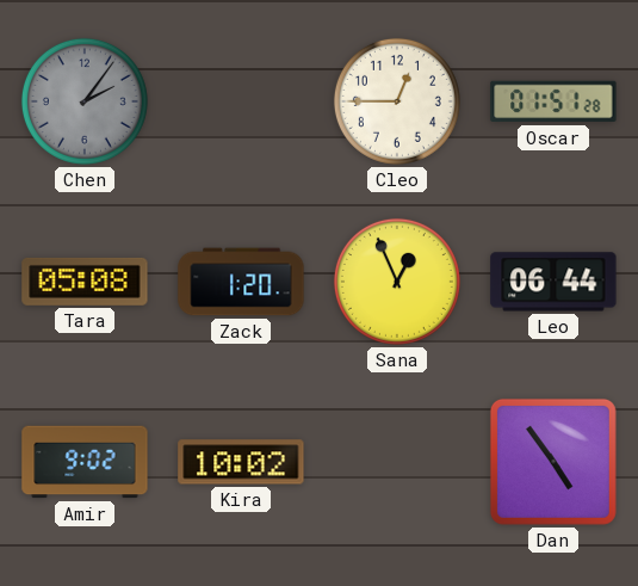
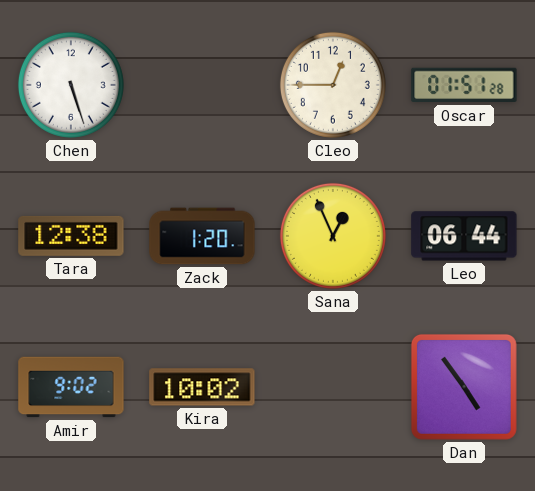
Chen: 2:06 -> 5:27 (71, 85)
Chen dial: grey -> white (71, 85)
Tara: 05:08 -> 12:38 (71, 236)
